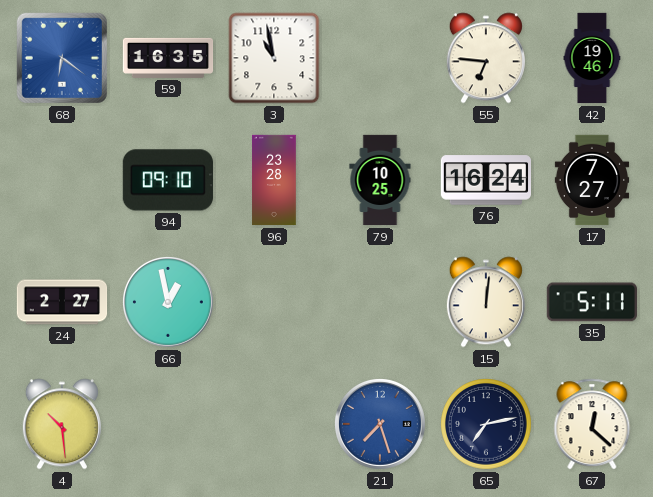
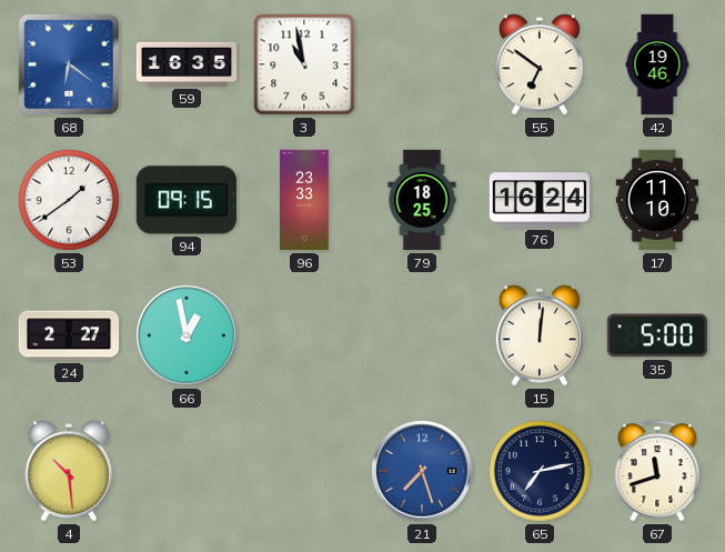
55: 6:46 -> 6:51 (540, 64)
53: none -> 1:39 (70, 201)
94: 09:10 -> 09:15 (187, 200)
96: 23:28 -> 23:33 (304, 200)
79: 10:25 -> 18:25 (422, 200)
17: 7:27 -> 11:10 (657, 200)
35: 5:11 -> 5:00 (657, 335)
67: 12:22 -> 11:42 (657, 471)
